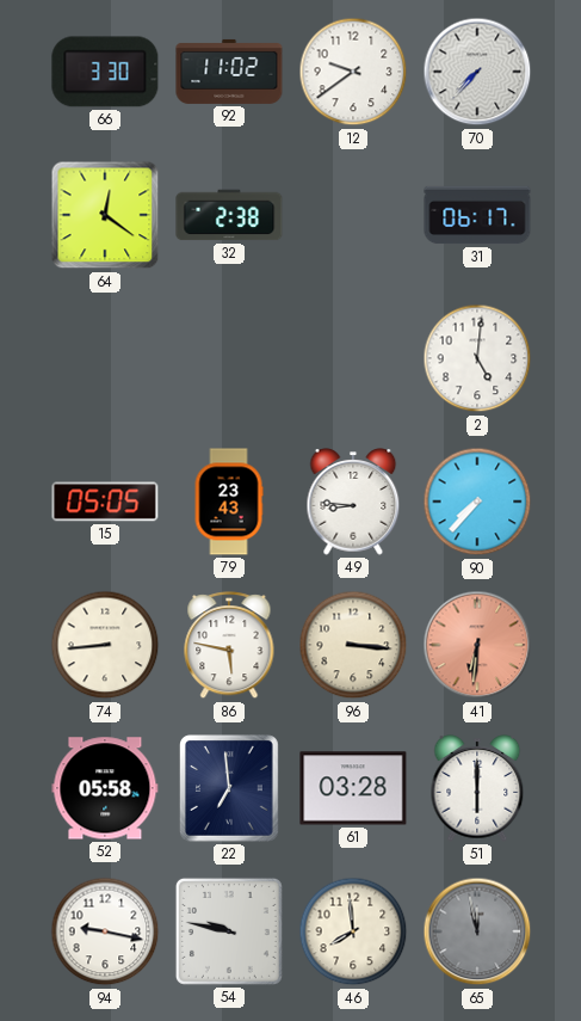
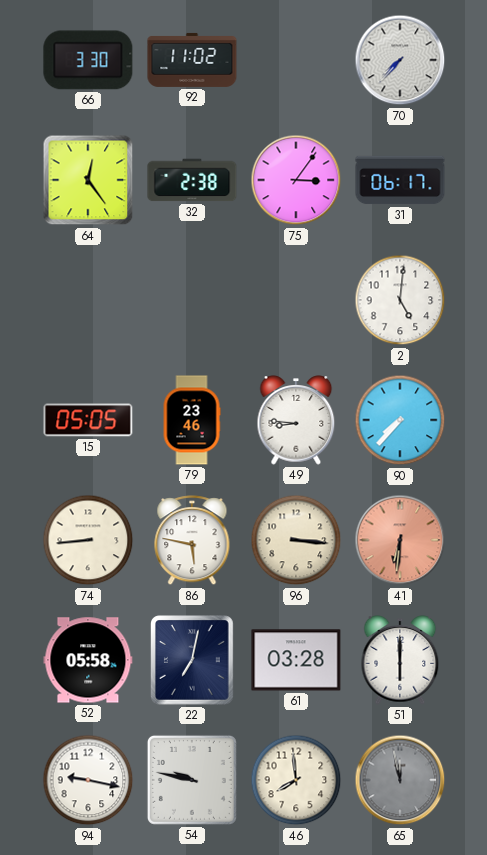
12: 9:39 -> none (353, 72)
64: 12:21 -> 12:24 (88, 180)
75: none -> 3:06 (296, 180)
79: 23:43 -> 23:46 (192, 420)
22: 6:59 -> 7:02 (192, 660)
